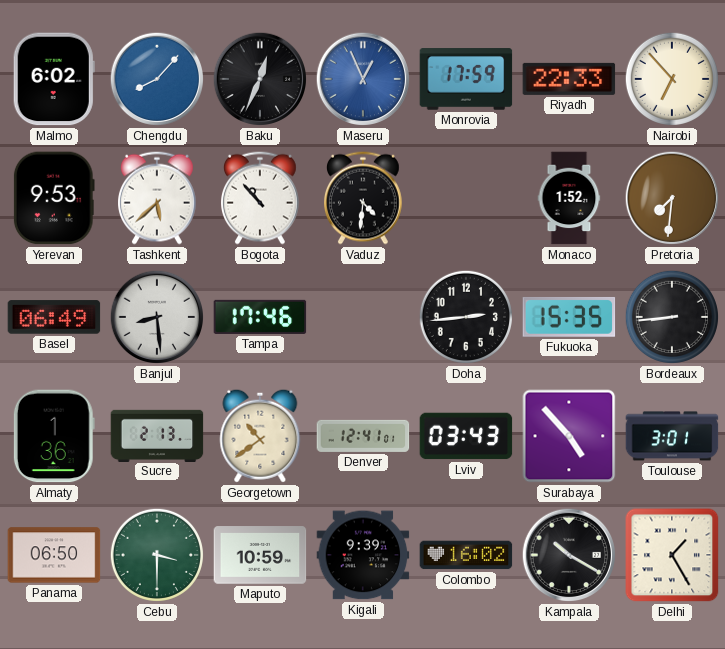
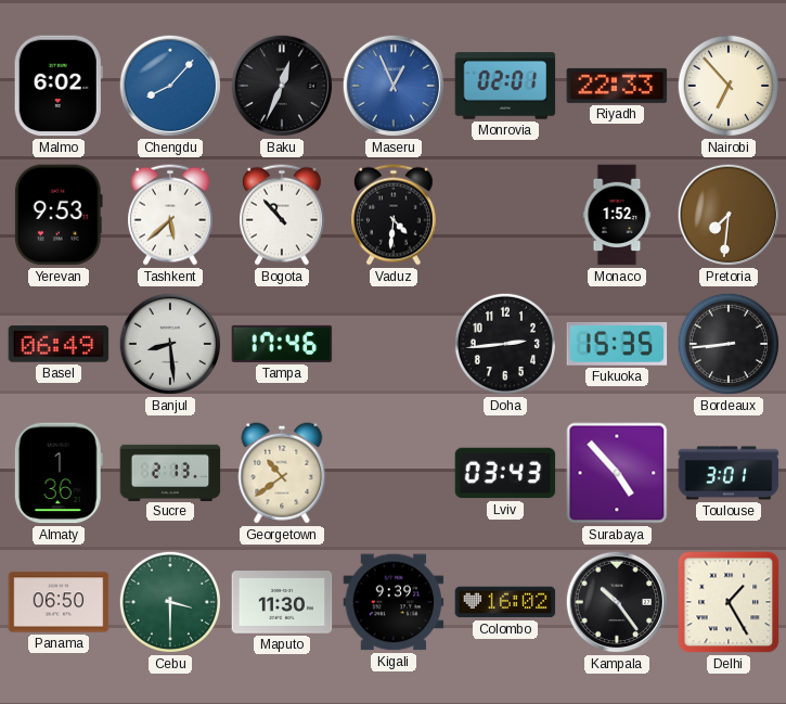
Monrovia: 17:59 -> 02:01 (505, 86)
Denver: 12:41 -> none (363, 436)
Maputo: 10:59 -> 11:30 (282, 602)
Kampala: 10:20 -> 10:24 (617, 602)
